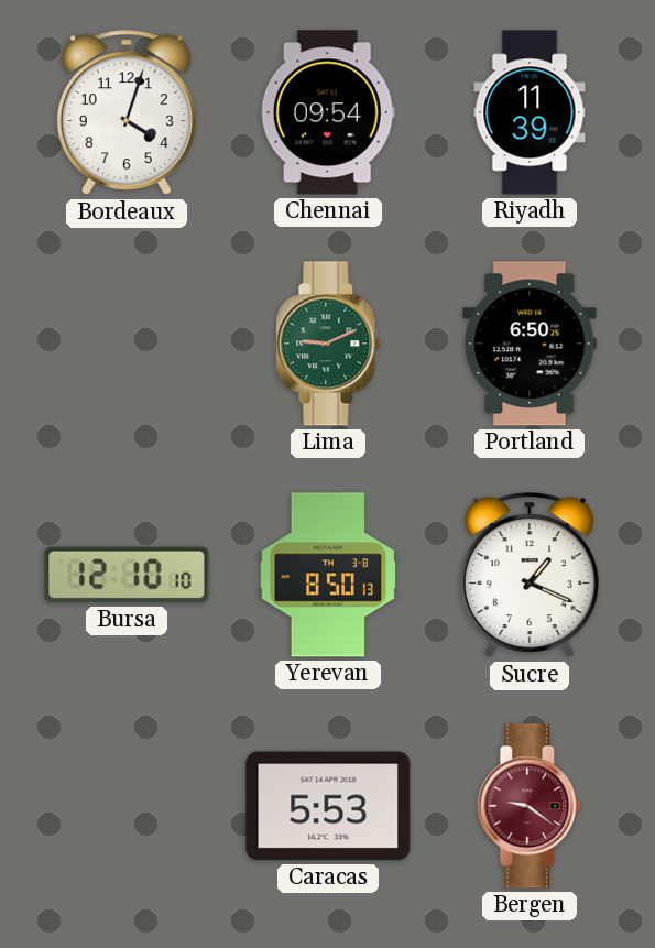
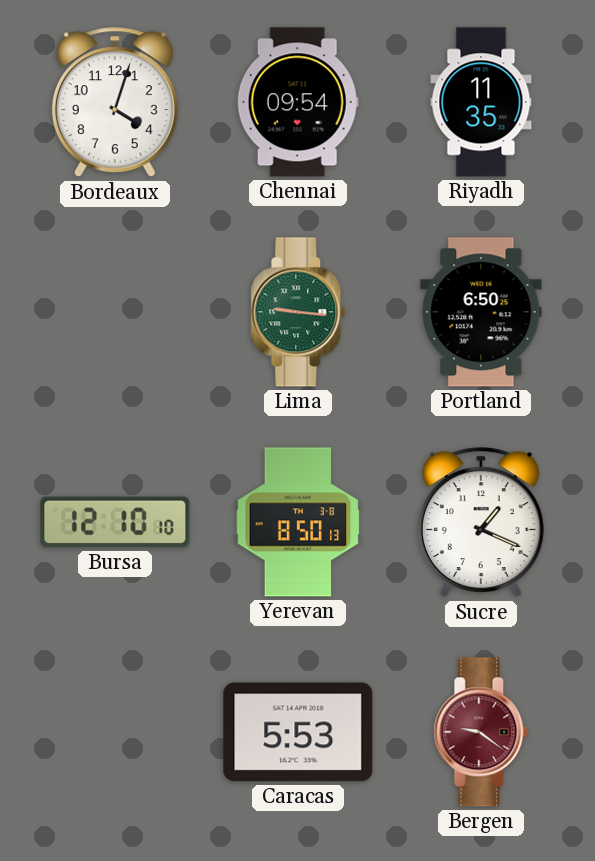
Riyadh: 11:39 -> 11:35 (481, 102)
Lima: 9:11 -> 9:16 (298, 312)
